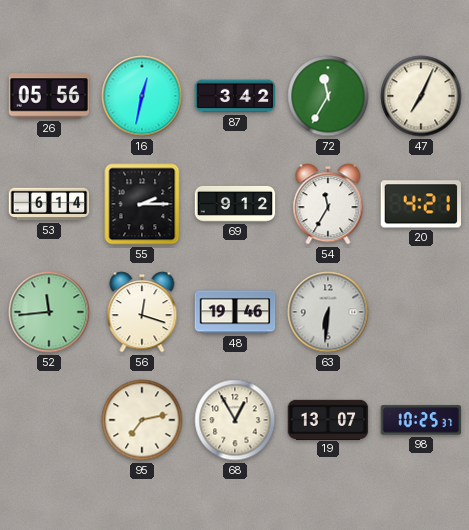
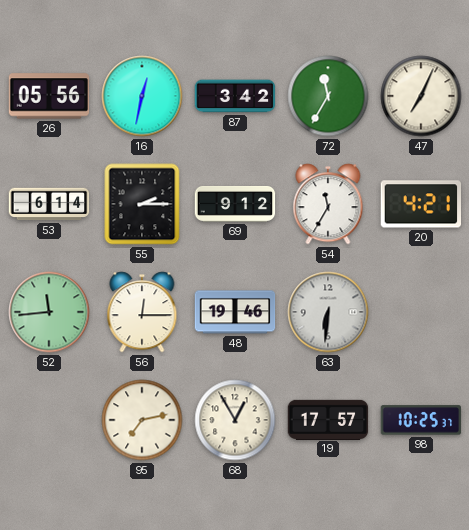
56: 12:18 -> 12:15 (142, 312)
19: 13:07 -> 17:57 (328, 419)
